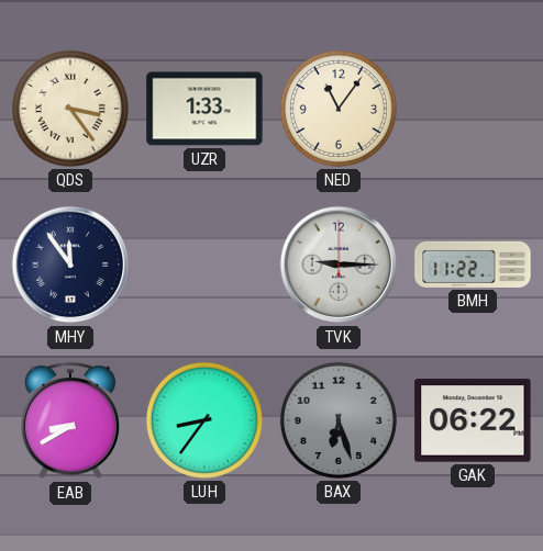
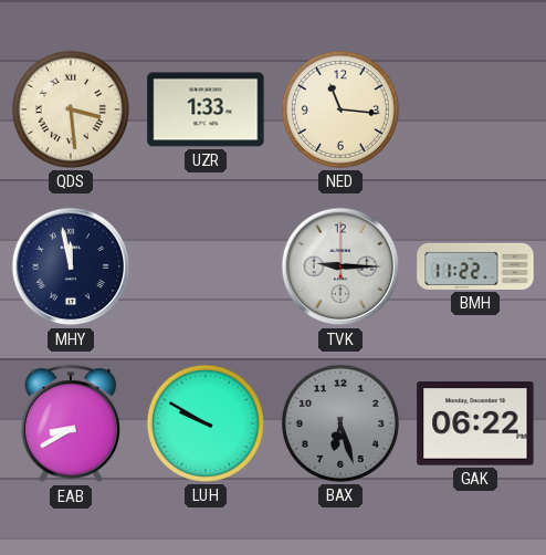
QDS: 3:24 -> 3:29 (71, 109)
NED: 11:06 -> 11:16 (340, 109)
MHY: 11:54 -> 11:58 (71, 266)
LUH: 8:36 -> 9:50 (206, 423)
